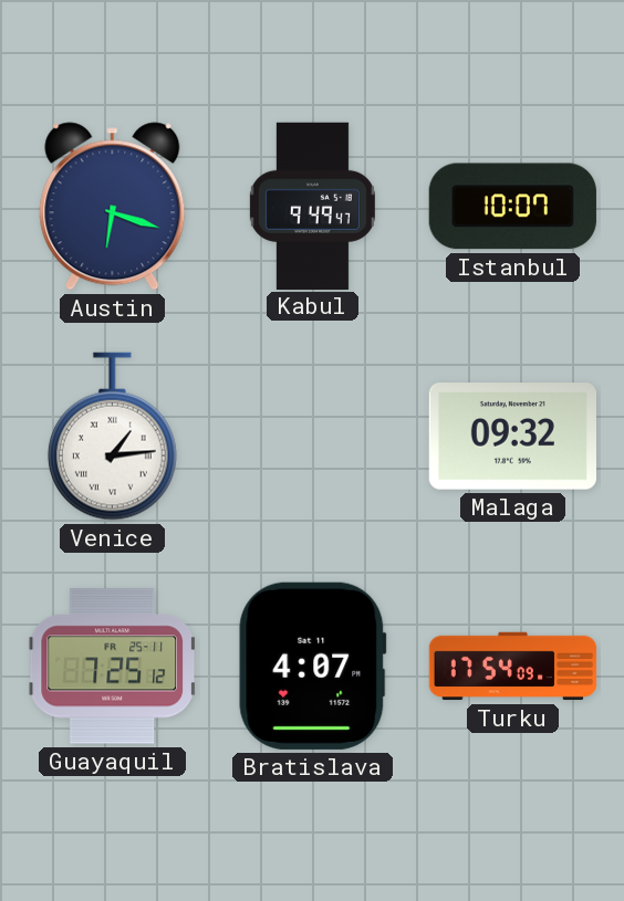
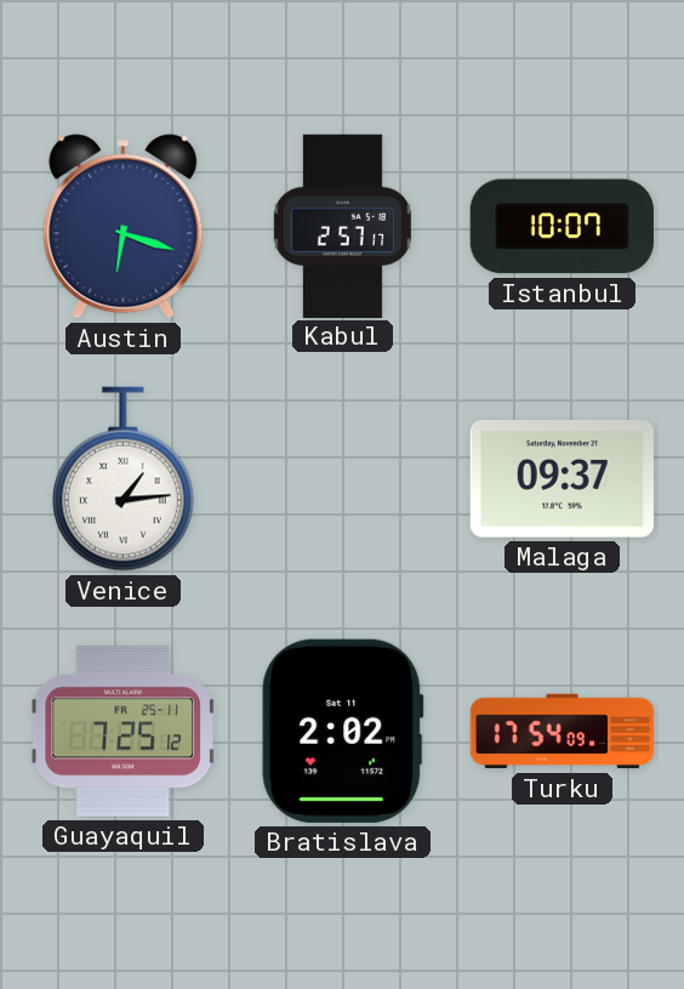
Kabul: 9:49 -> 2:57 (342, 226)
Malaga: 09:32 -> 09:37 (562, 479)
Bratislava: 4:07 -> 2:02 (343, 731)
